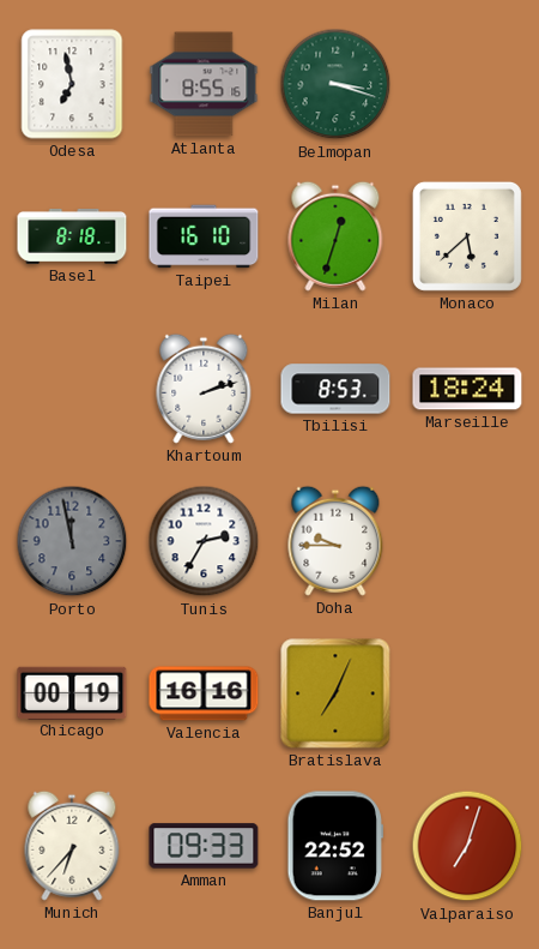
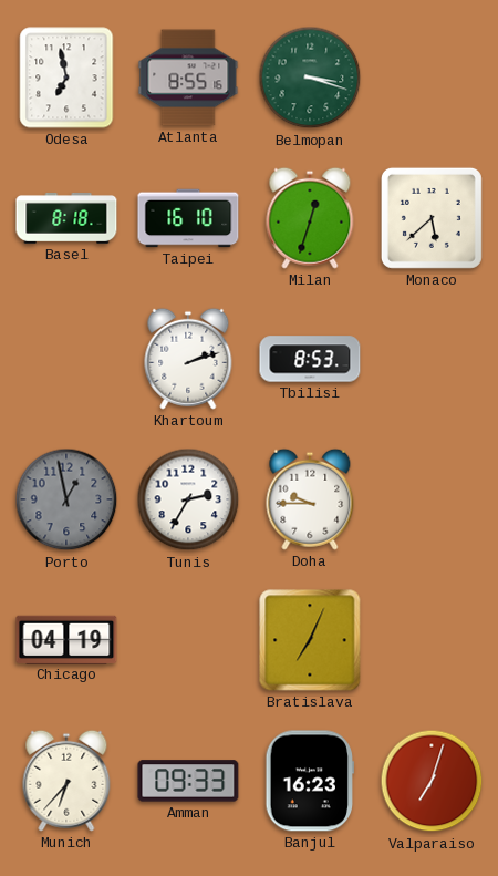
Marseille: 18:24 -> none (467, 389)
Porto: 11:58 -> 12:58 (66, 499)
Chicago: 00:19 -> 04:19 (66, 639)
Valencia: 16:16 -> none (204, 693)
Banjul: 22:52 -> 16:23 (309, 781)
